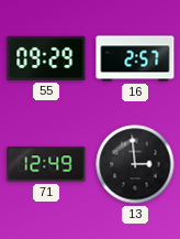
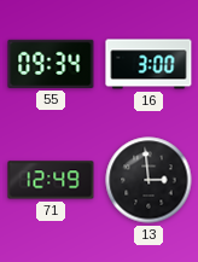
55: 09:29 -> 09:34 (51, 64)
16: 2:57 -> 3:00 (148, 64)
